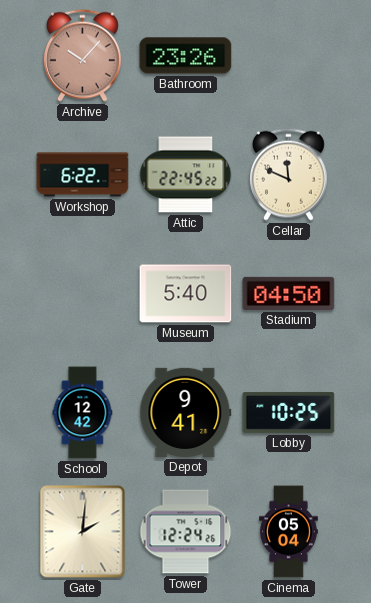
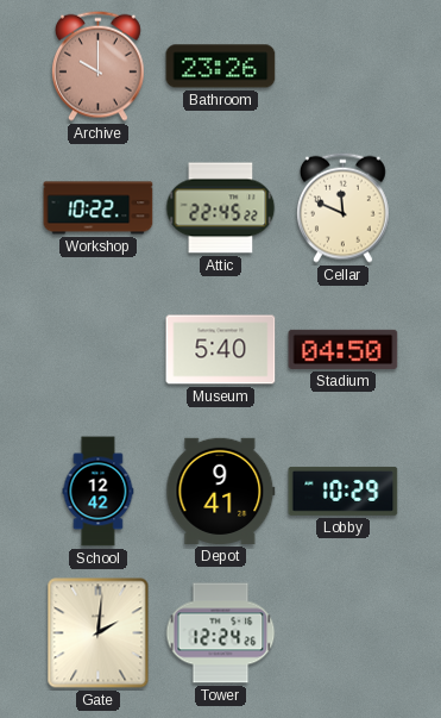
Archive: 10:07 -> 10:00 (97, 65)
Workshop: 6:22 -> 10:22 (99, 208)
Lobby: 10:25 -> 10:29 (344, 491)
Cinema: 05:04 -> none (289, 532)
